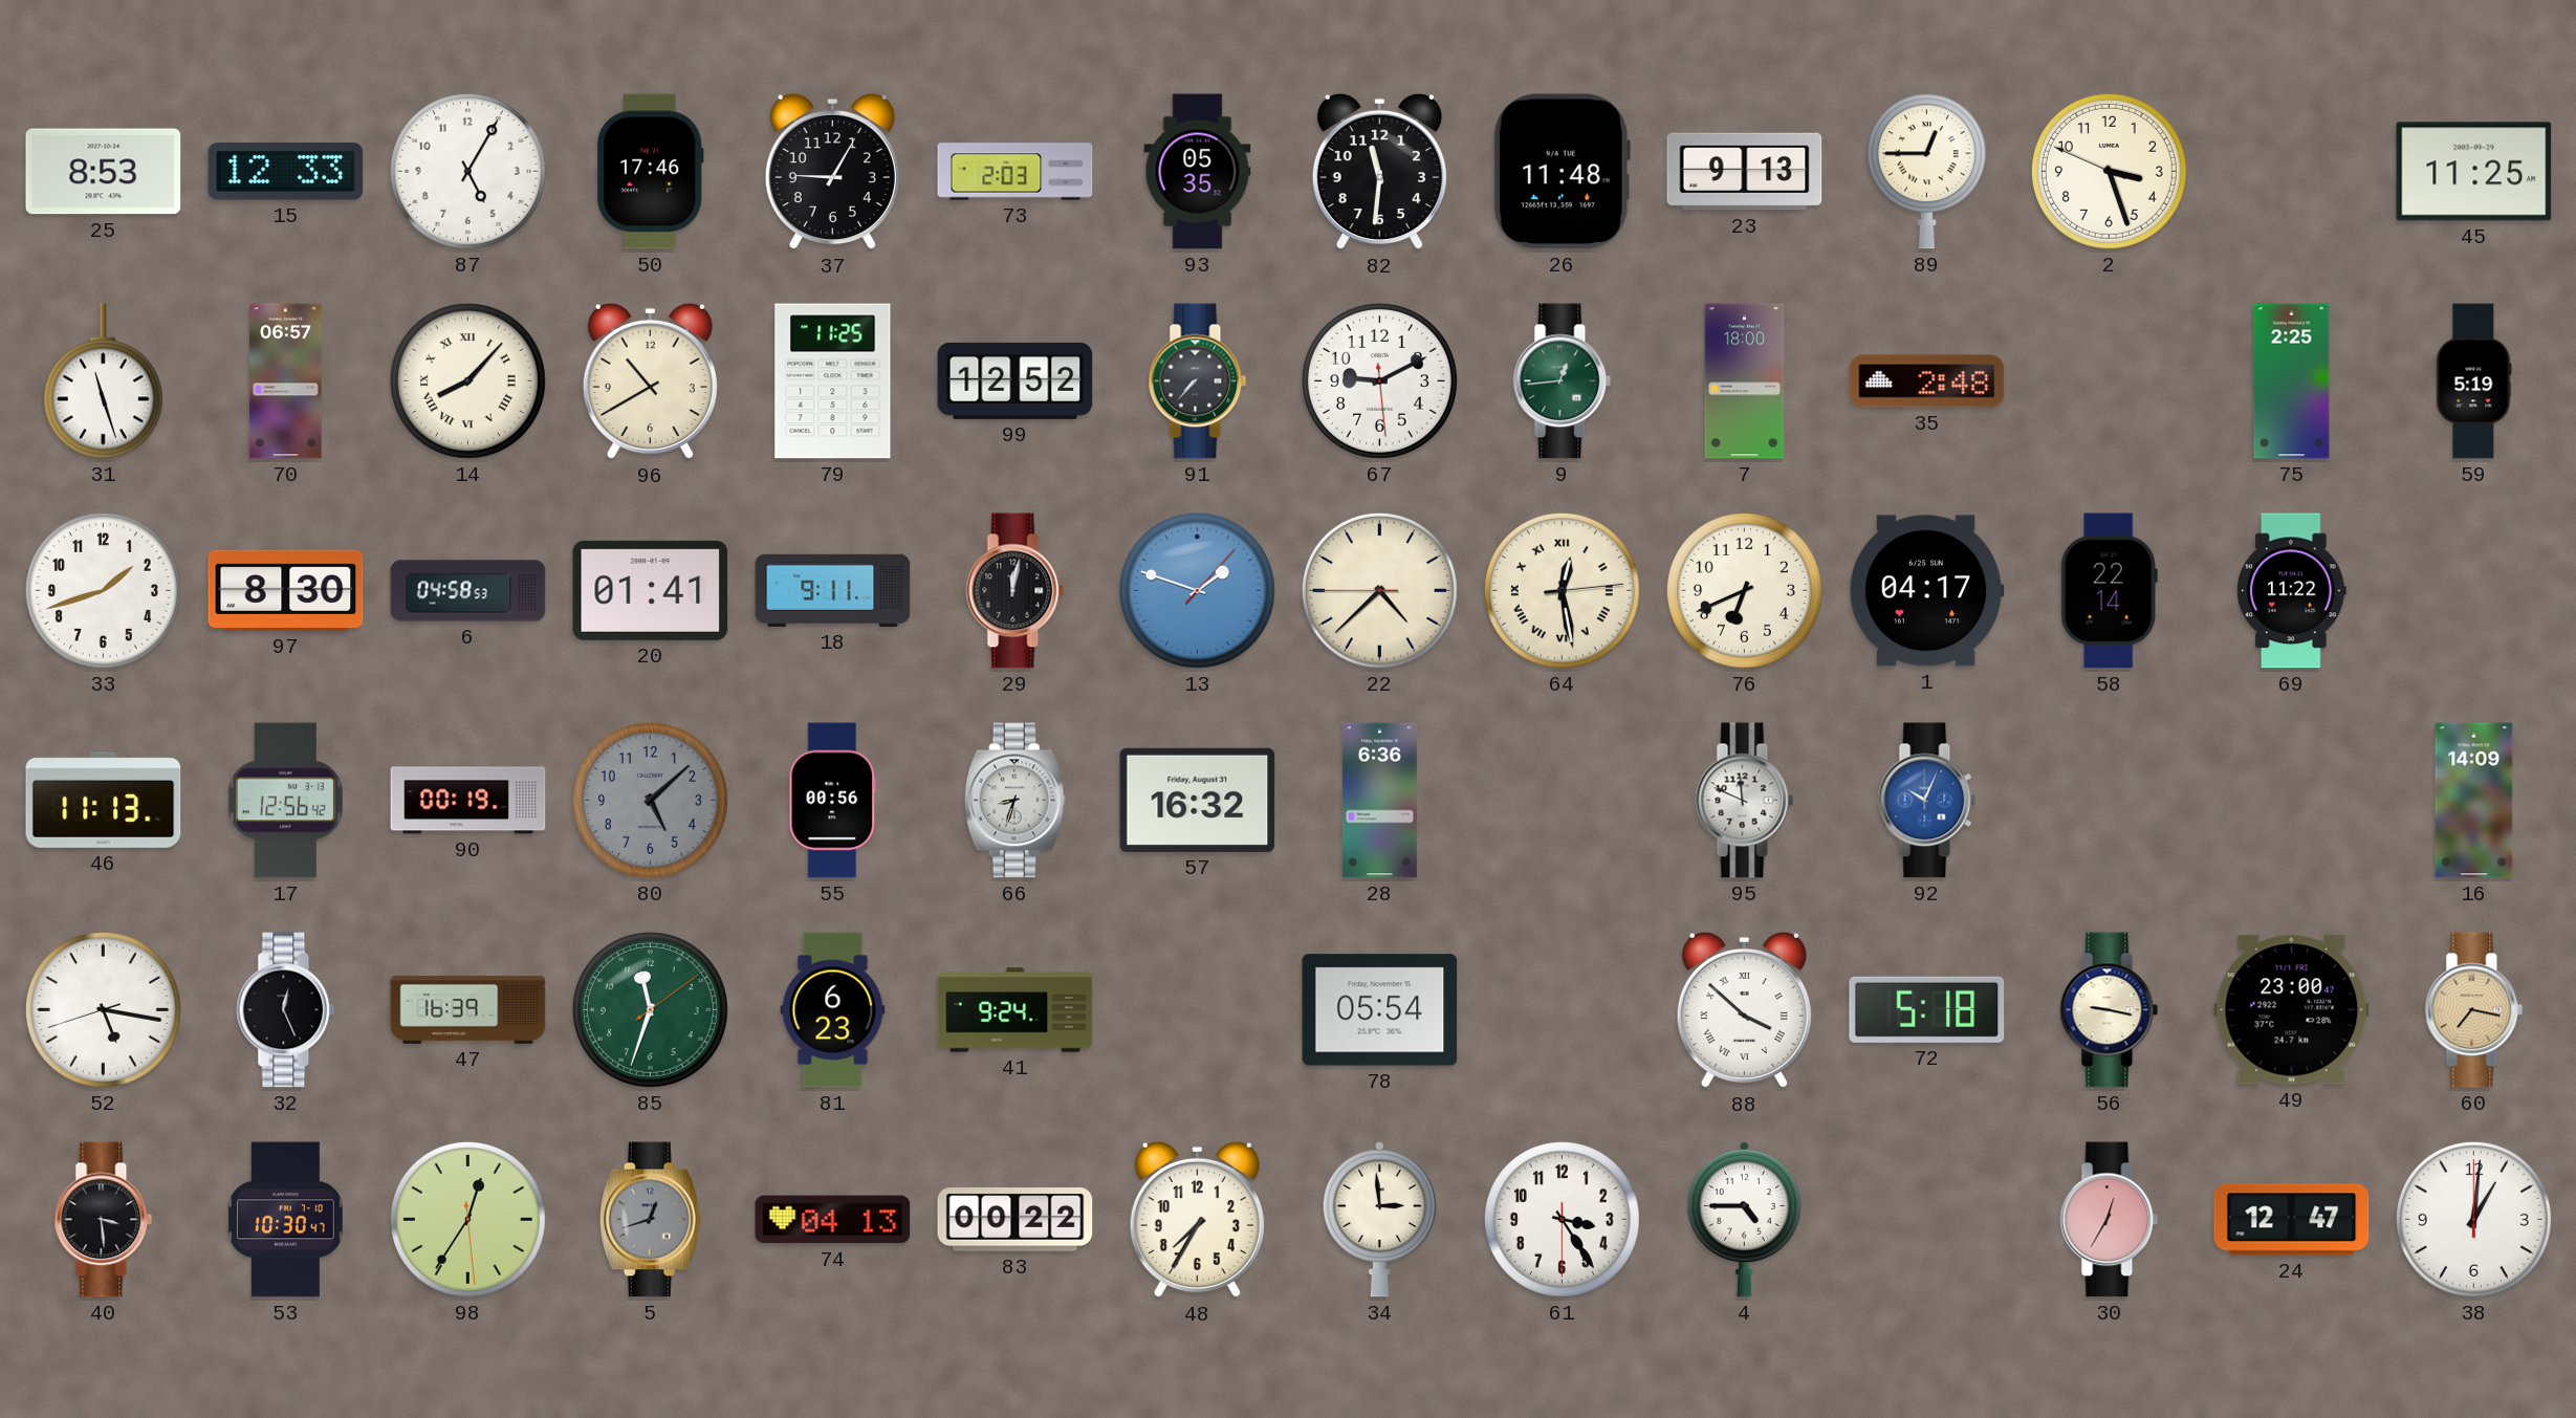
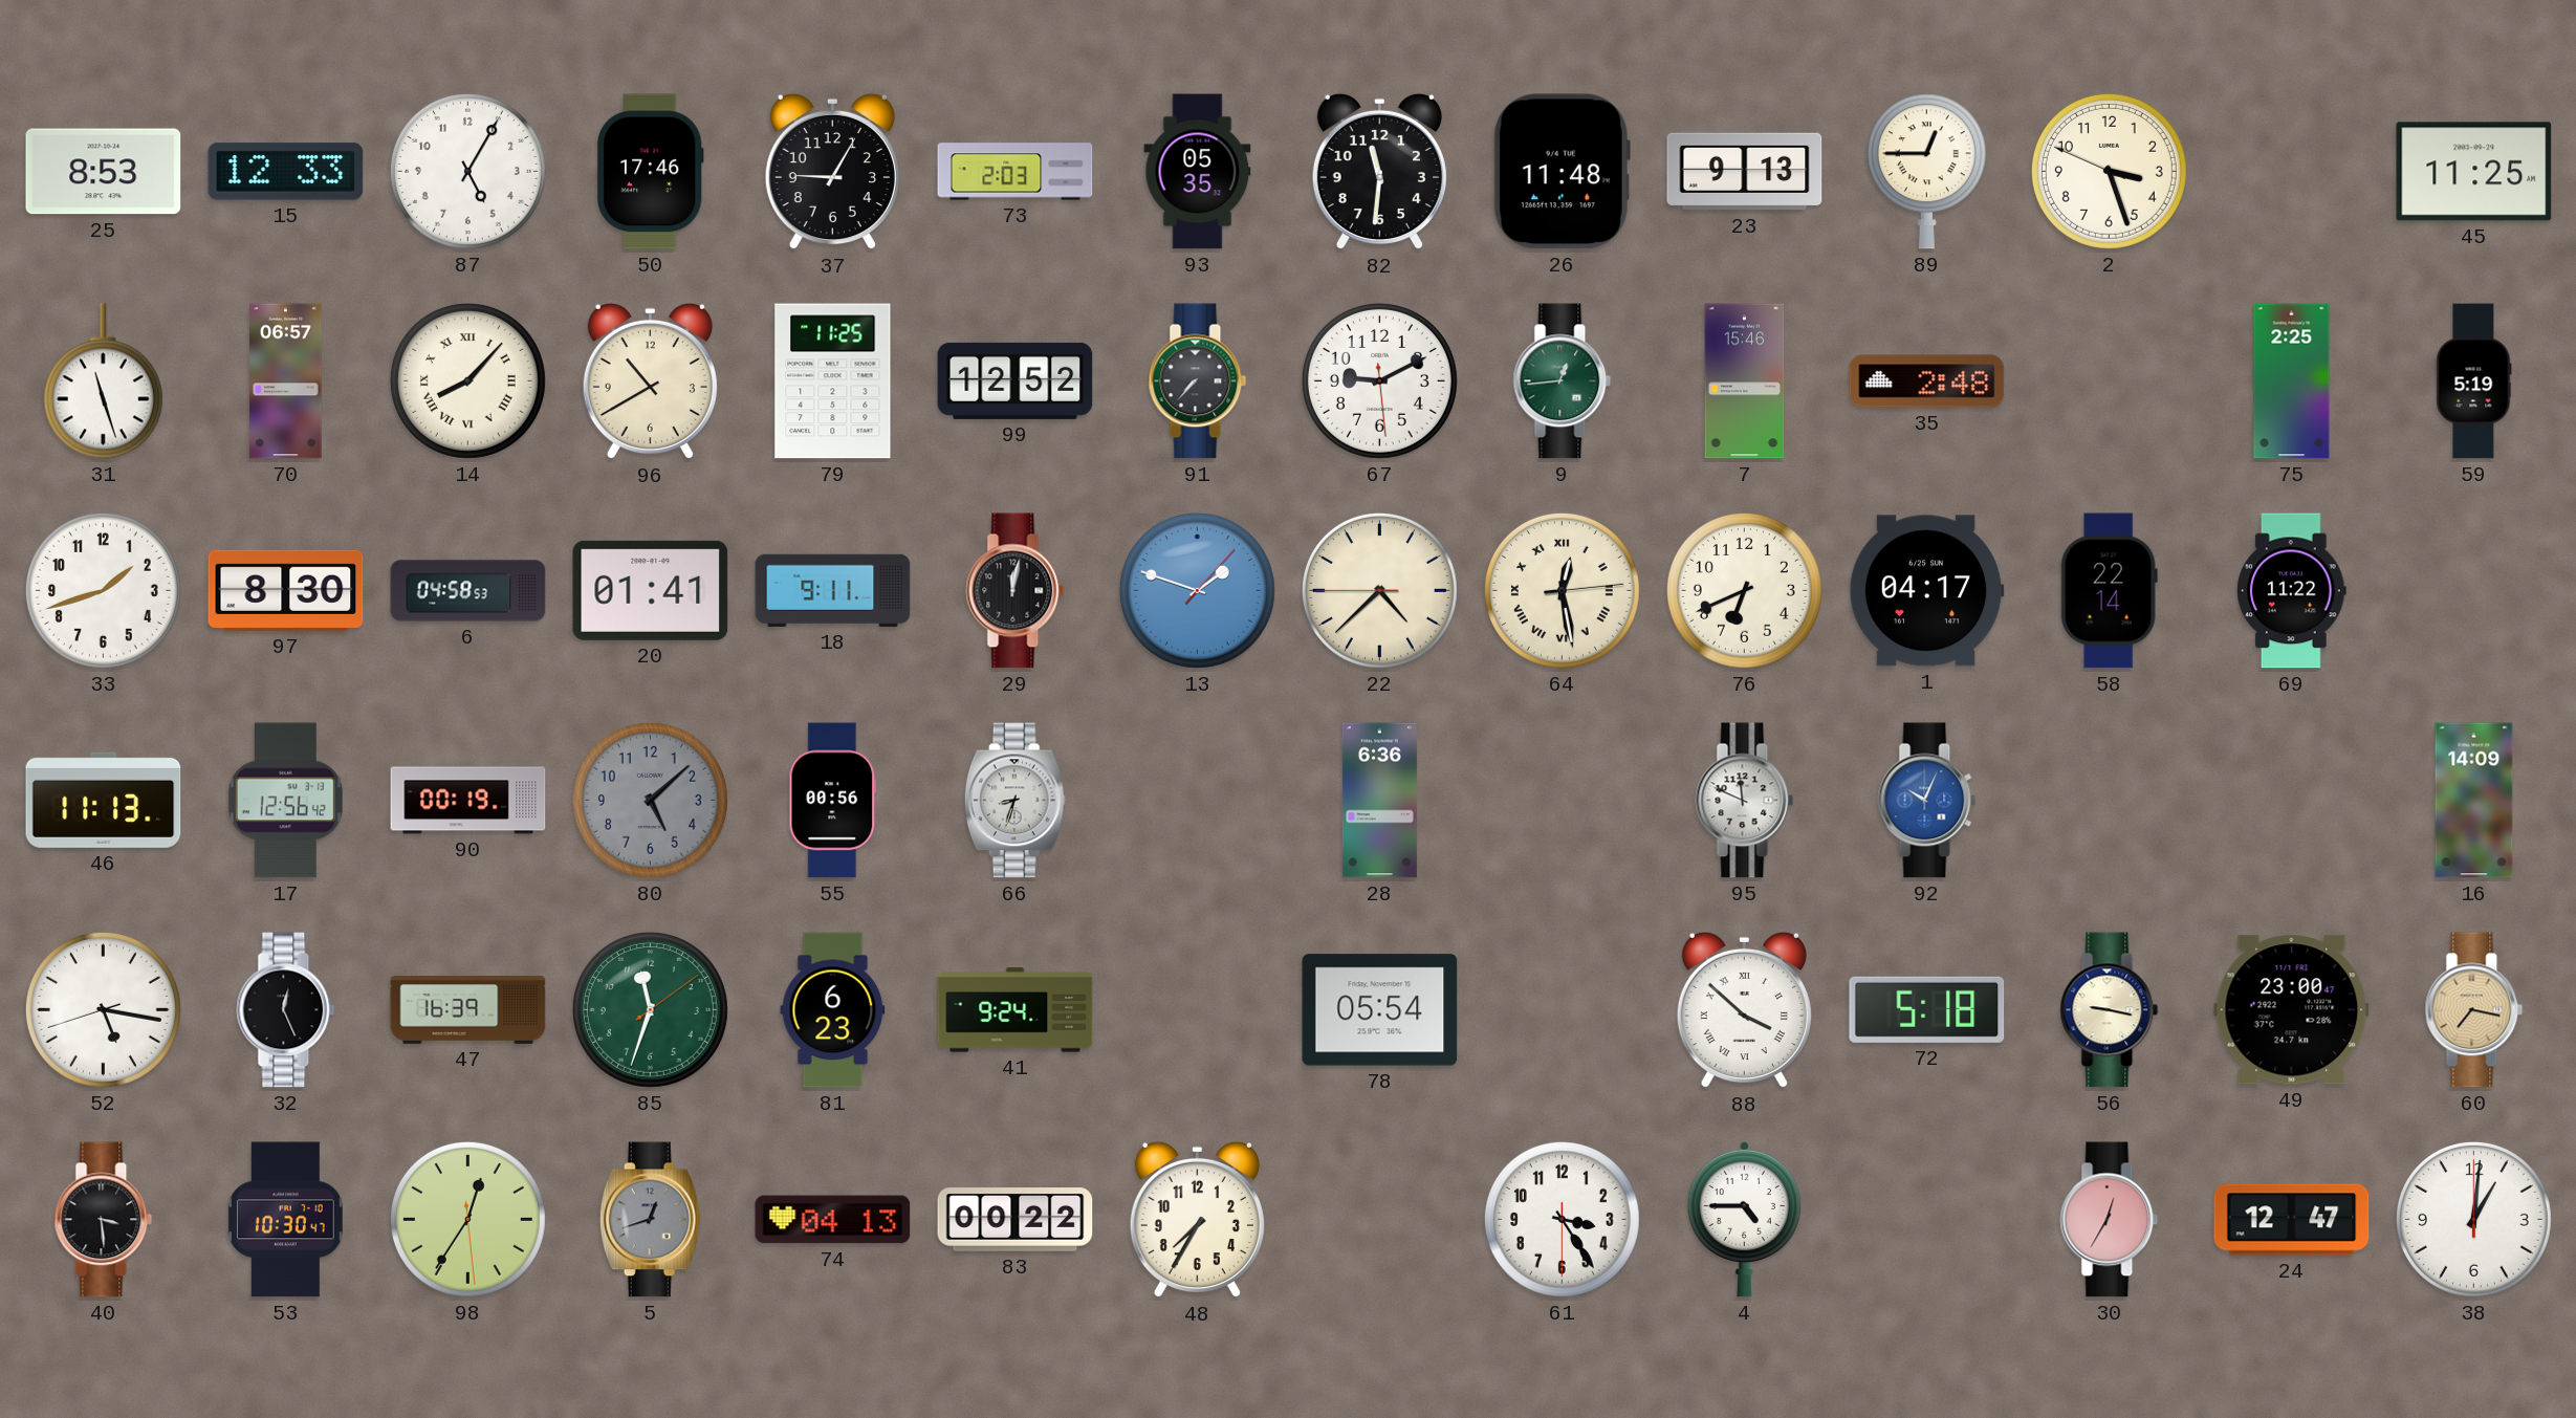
7: 18:00 -> 15:46 (1745, 381)
57: 16:32 -> none (1198, 800)
34: 2:59 -> none (1379, 1219)
